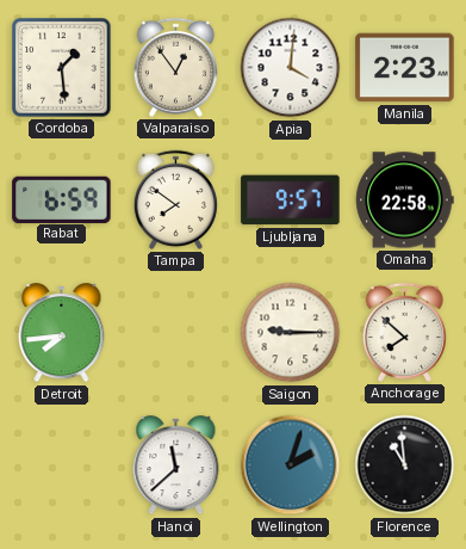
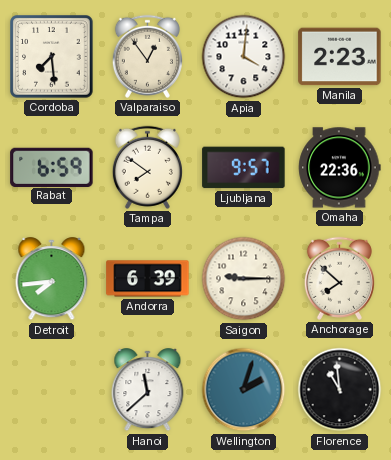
Cordoba: 1:29 -> 7:29 (52, 57)
Omaha: 22:58 -> 22:36 (340, 168)
Andorra: none -> 6:39 (148, 279)
